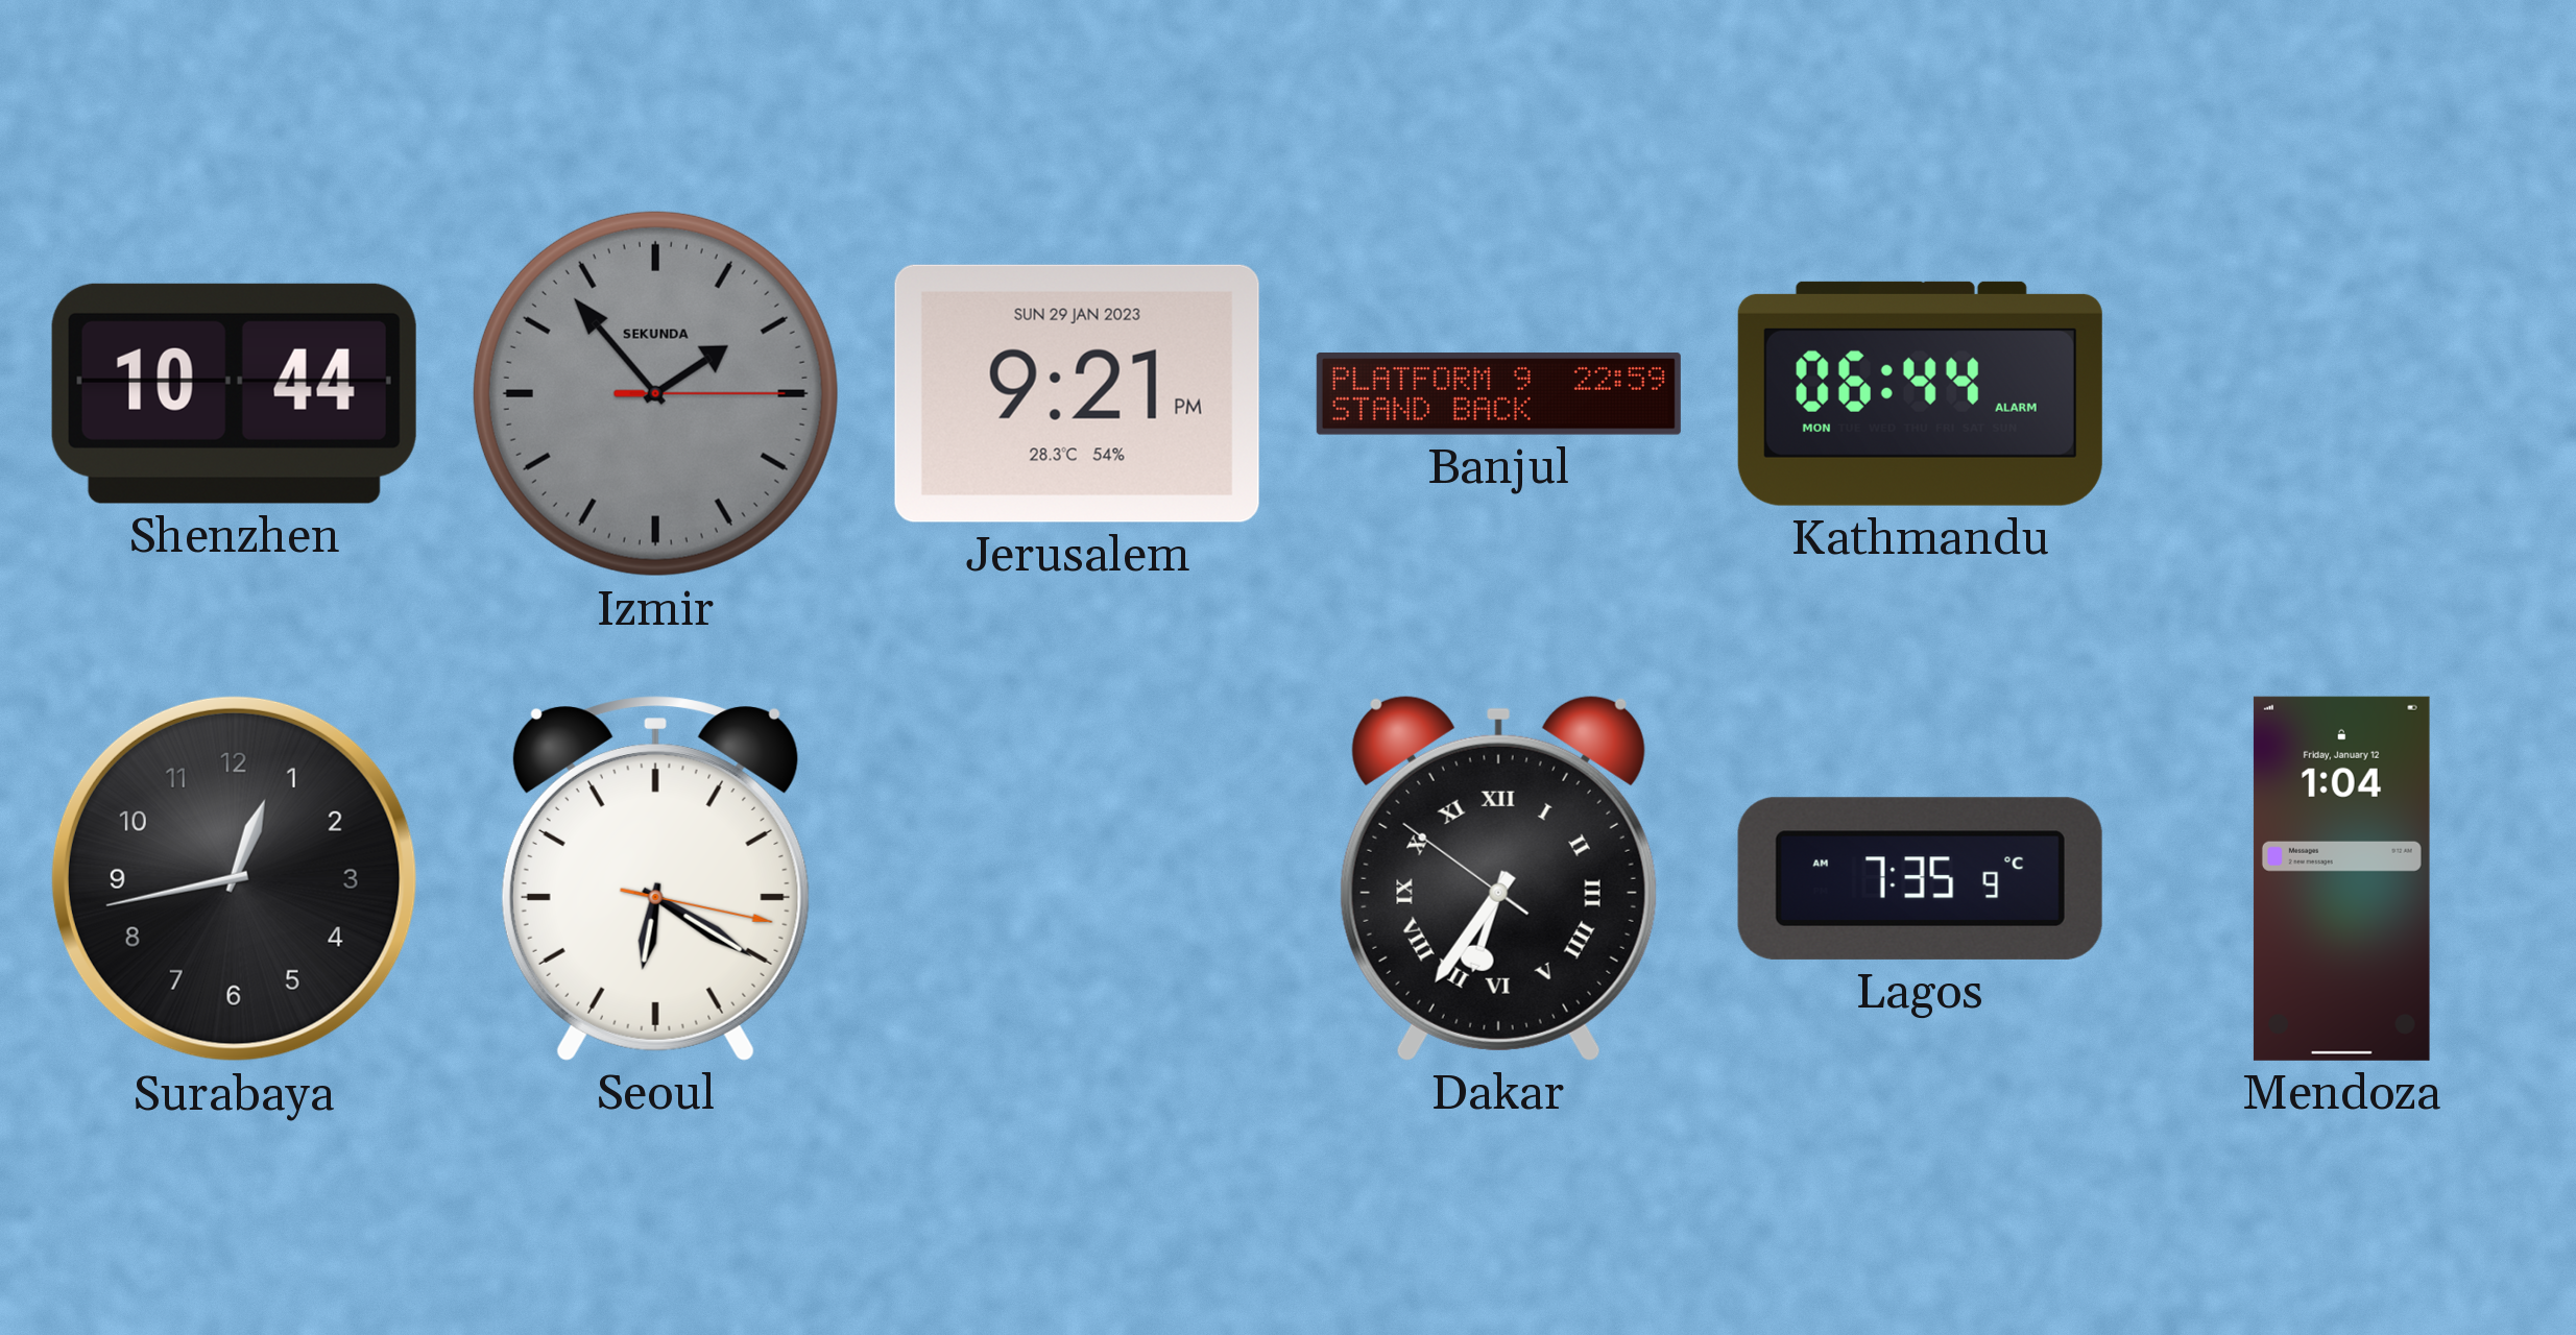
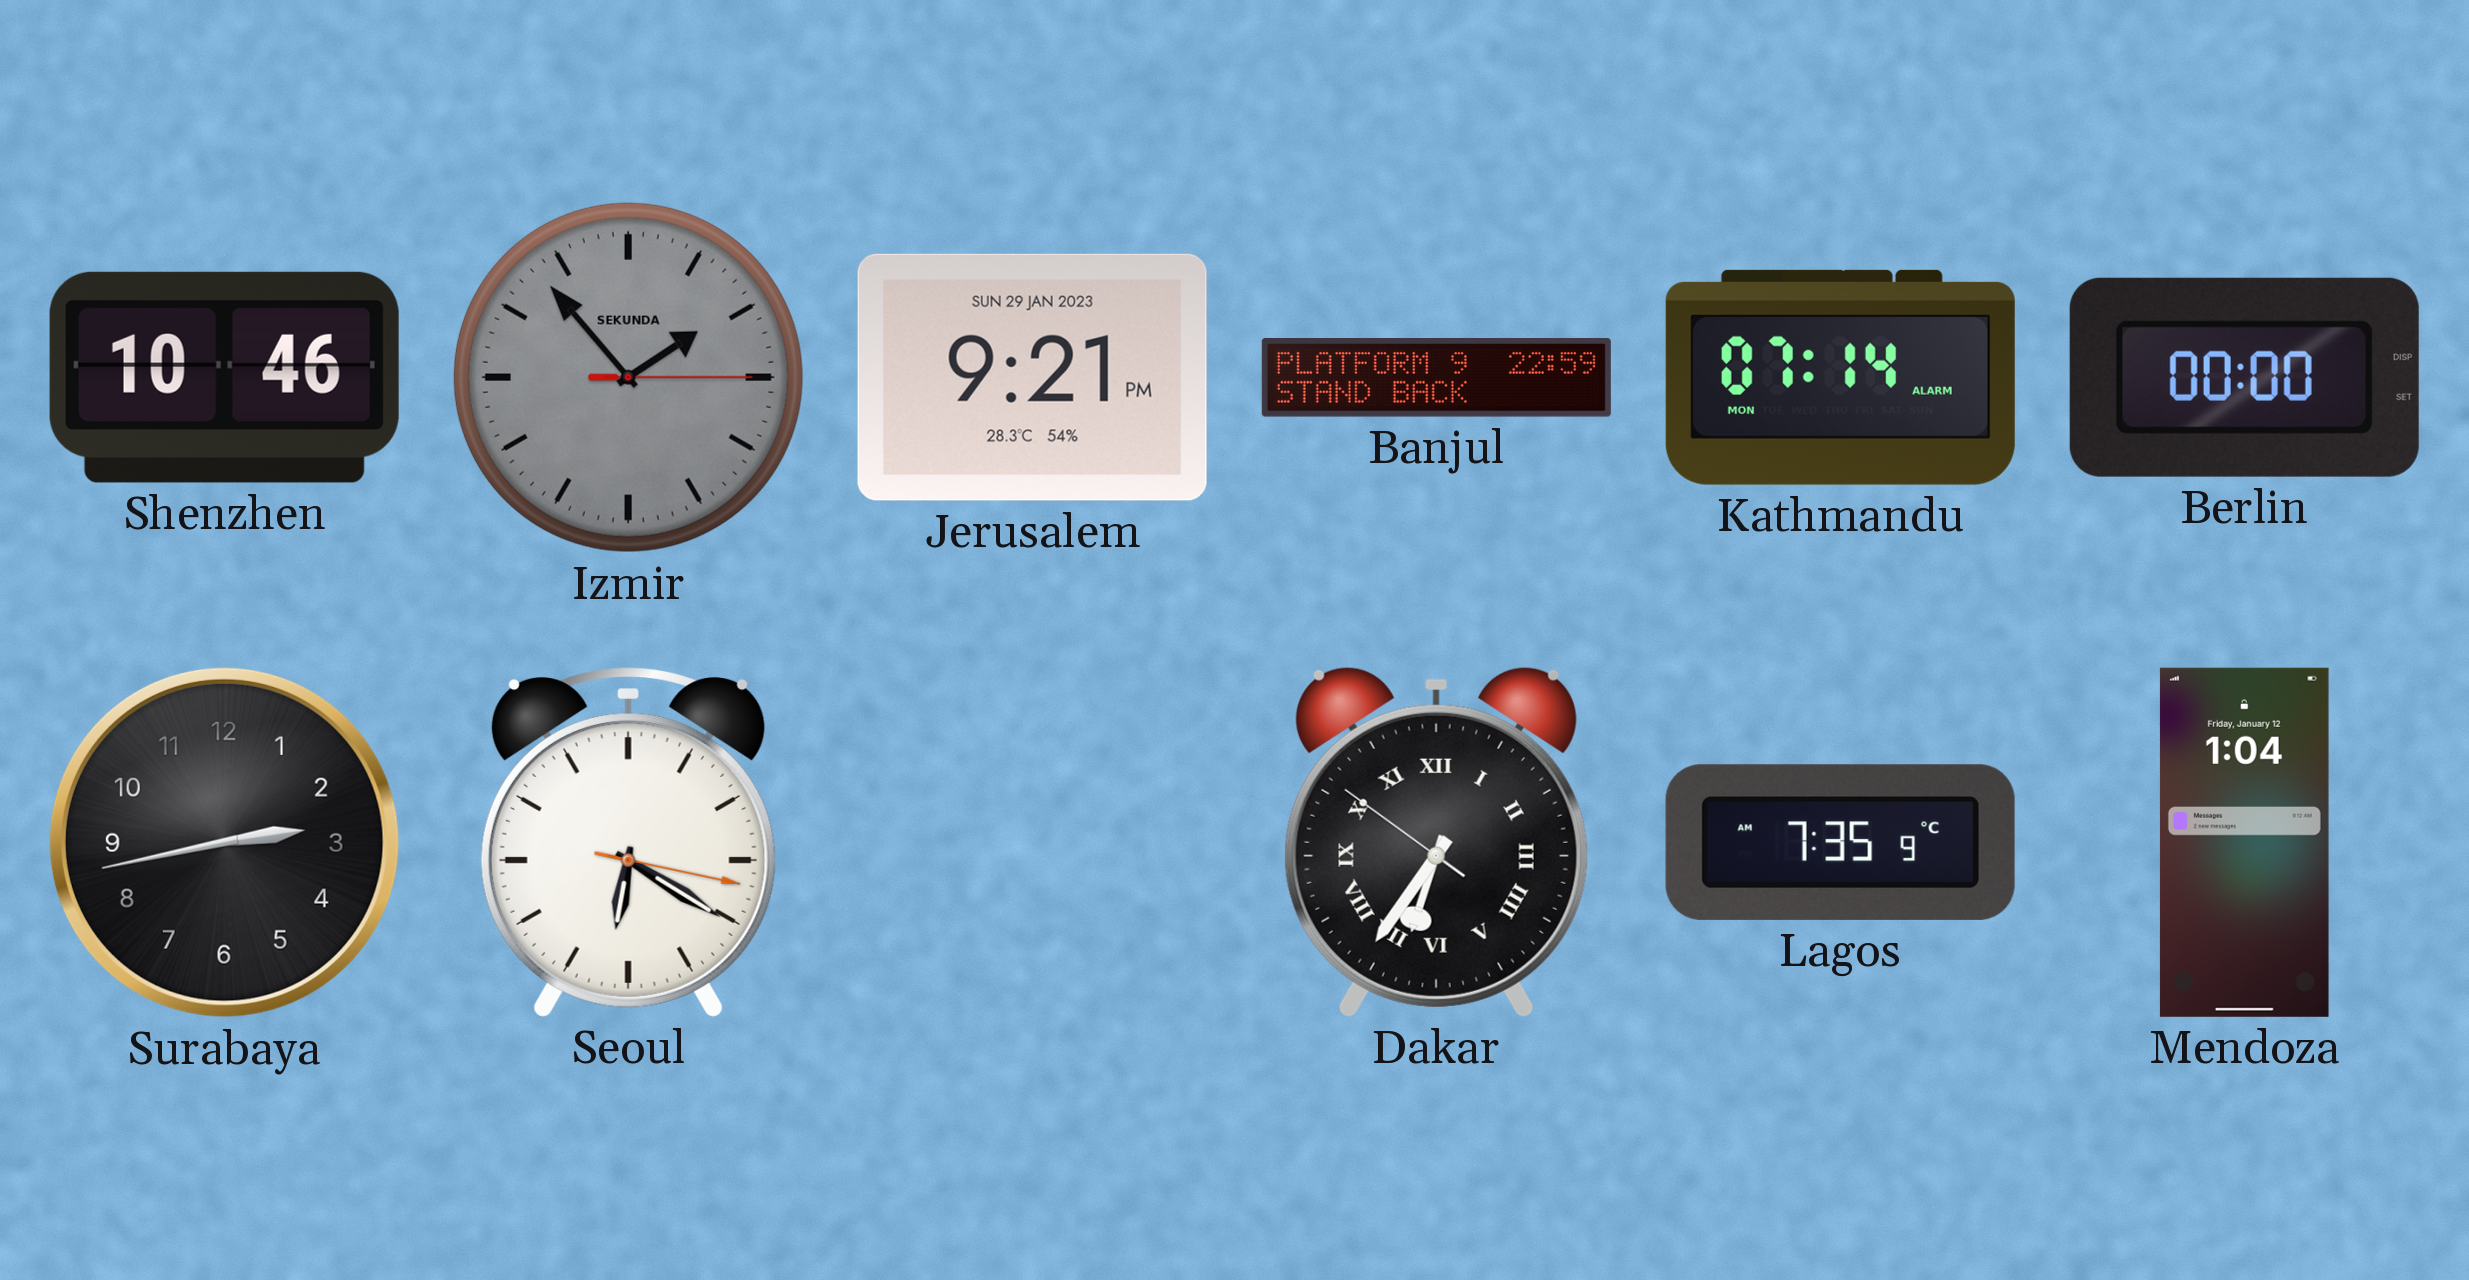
Shenzhen: 10:44 -> 10:46 (224, 377)
Kathmandu: 06:44 -> 07:14 (1840, 377)
Berlin: none -> 00:00 (2244, 377)
Surabaya: 12:43 -> 2:43 (224, 842)
